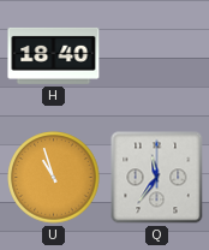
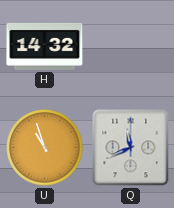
H: 18:40 -> 14:32 (45, 46)
Q: 11:36 -> 11:41 (131, 148)
